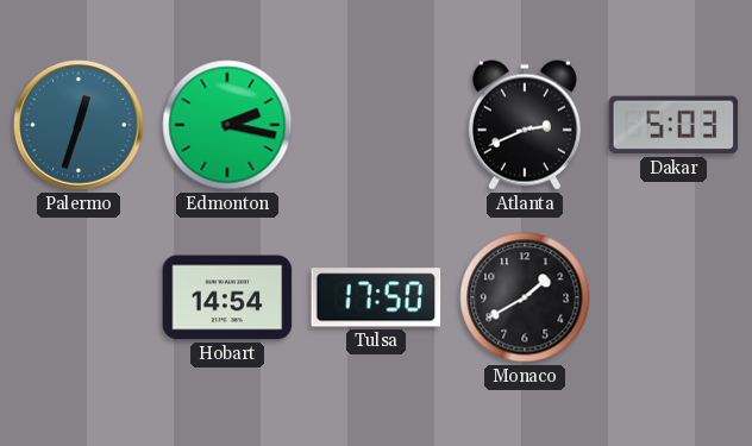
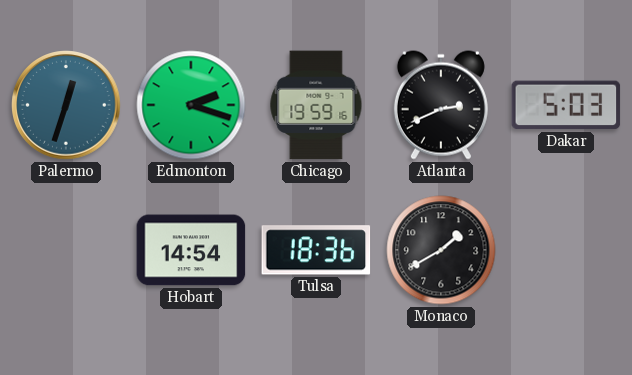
Edmonton: 2:17 -> 2:18 (191, 105)
Chicago: none -> 19:59 (316, 105)
Tulsa: 17:50 -> 18:36 (316, 250)
